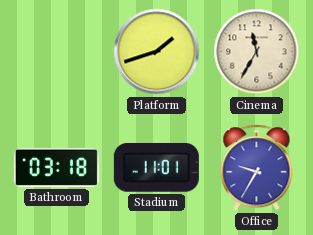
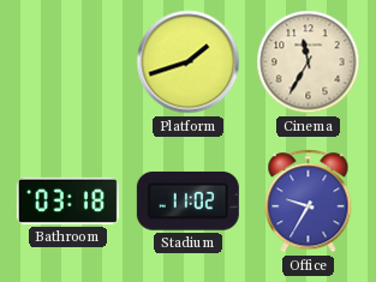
Stadium: 11:01 -> 11:02 (187, 202)
